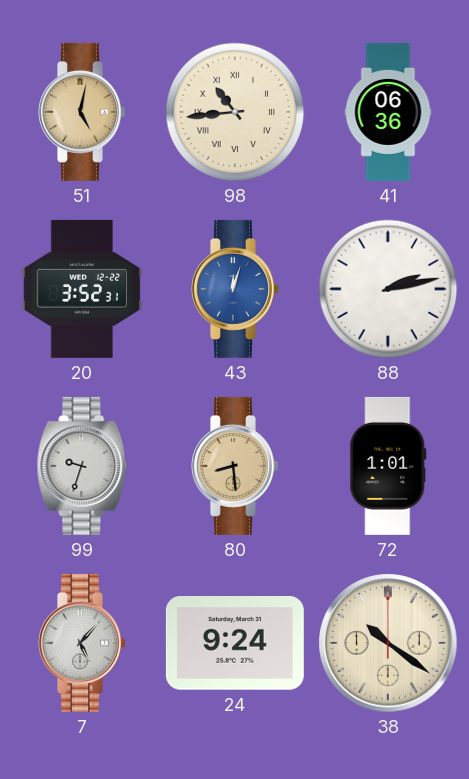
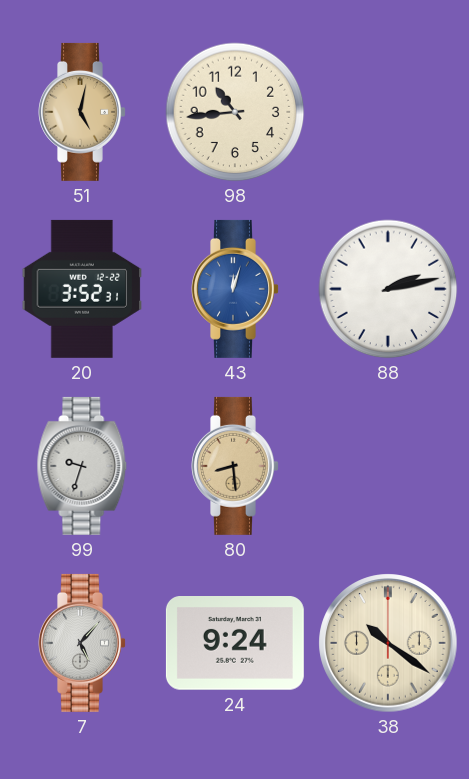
98 numerals: Roman -> Arabic (235, 112)
41: 06:36 -> none (388, 112)
72: 1:01 -> none (388, 466)
